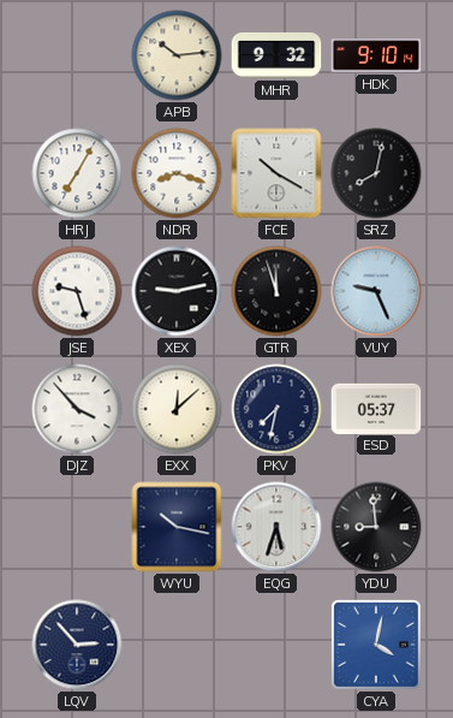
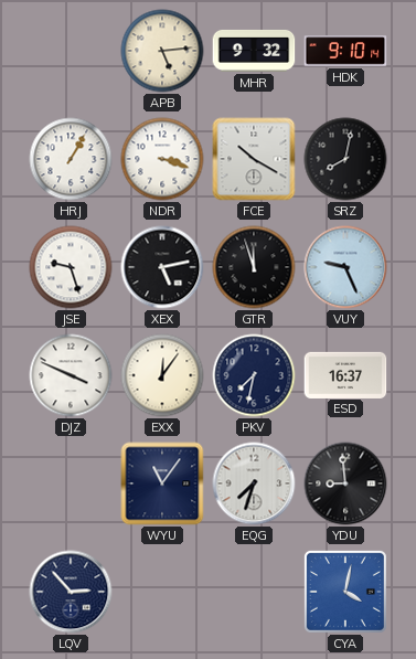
APB: 10:14 -> 5:14 (162, 51)
HRJ: 7:05 -> 1:05 (71, 159)
NDR: 8:18 -> 3:18 (162, 159)
XEX: 9:13 -> 5:13 (162, 267)
DJZ: 3:53 -> 3:49 (71, 375)
EXX: 12:08 -> 12:06 (162, 375)
ESD: 05:37 -> 16:37 (345, 374)
WYU: 10:17 -> 11:06 (162, 483)
EQG: 5:33 -> 7:33 (254, 483)
